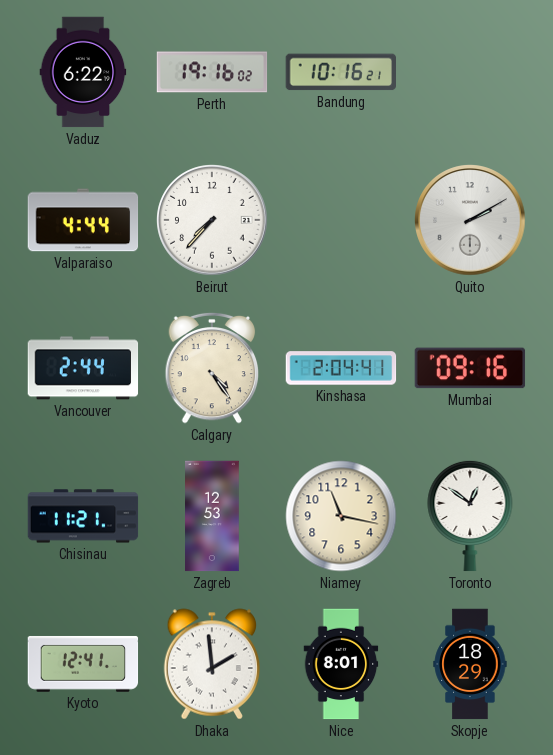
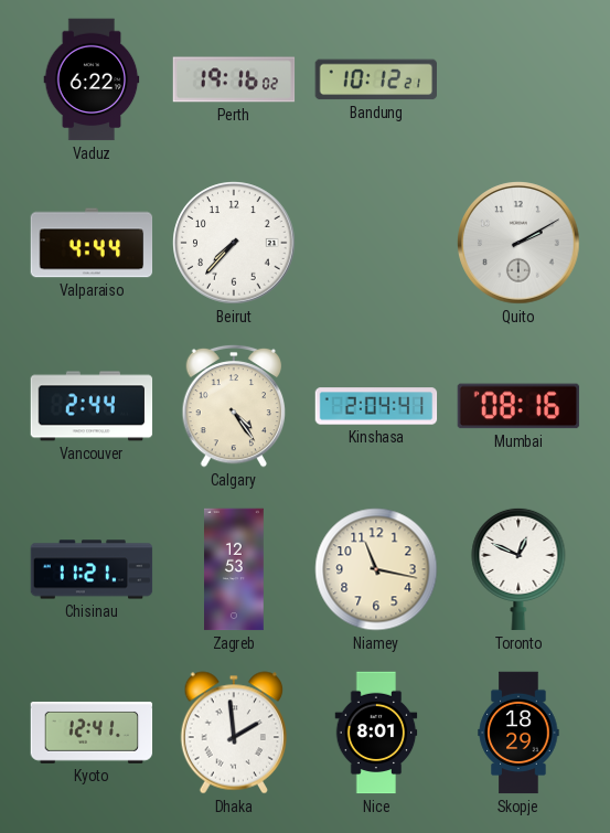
Bandung: 10:16 -> 10:12 (375, 79)
Mumbai: 09:16 -> 08:16 (518, 406)
Toronto: 12:51 -> 12:49 (518, 569)
